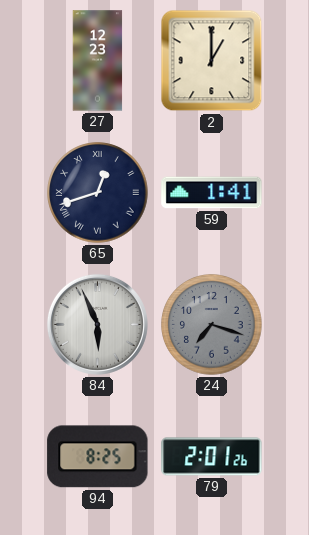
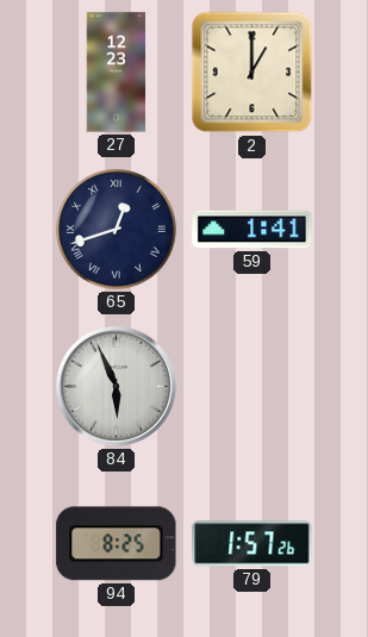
24: 7:18 -> none (212, 325)
79: 2:01 -> 1:57 (252, 544)
